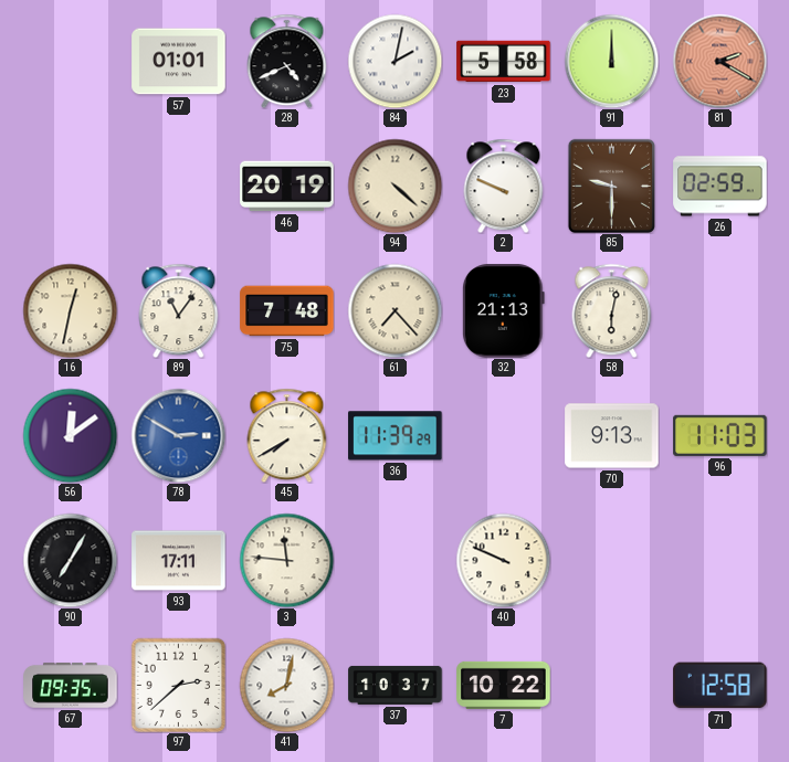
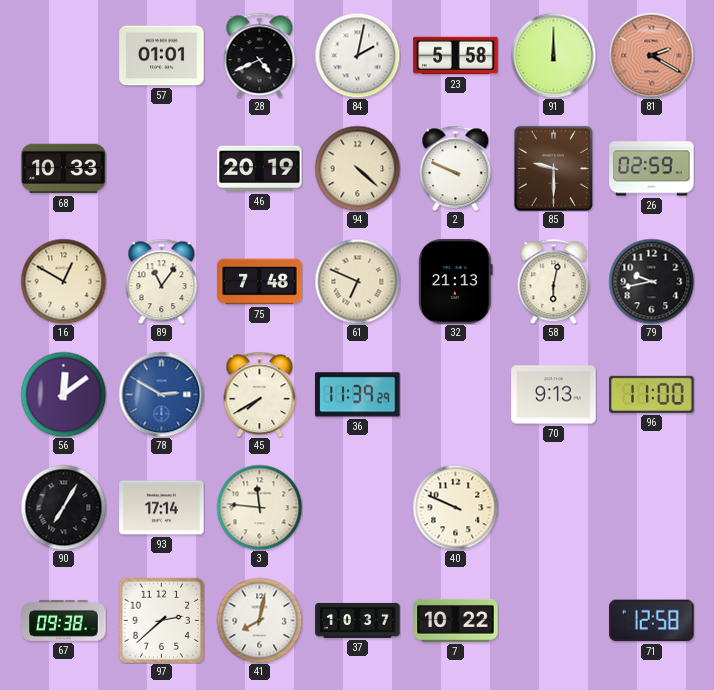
68: none -> 10:33 (64, 169)
16: 12:32 -> 12:50 (63, 281)
61: 7:23 -> 6:49 (357, 281)
79: none -> 9:43 (651, 281)
96: 11:03 -> 11:00 (652, 394)
93: 17:11 -> 17:14 (162, 508)
67: 09:35 -> 09:38 (64, 620)
